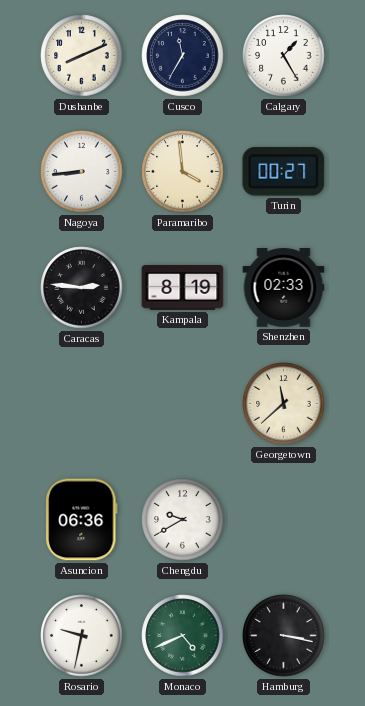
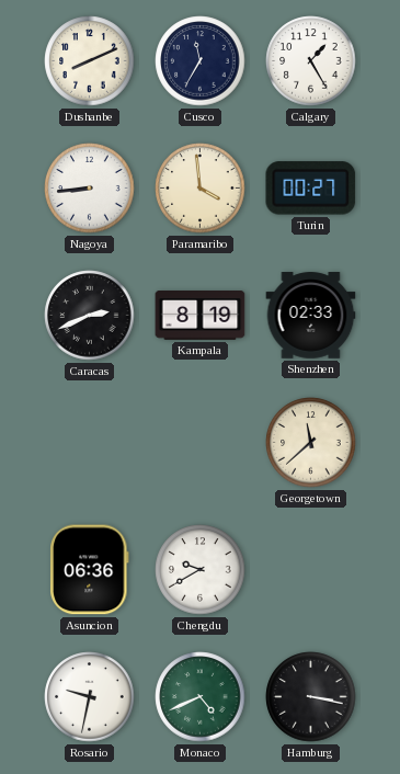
Caracas: 2:46 -> 2:41 (90, 316)
